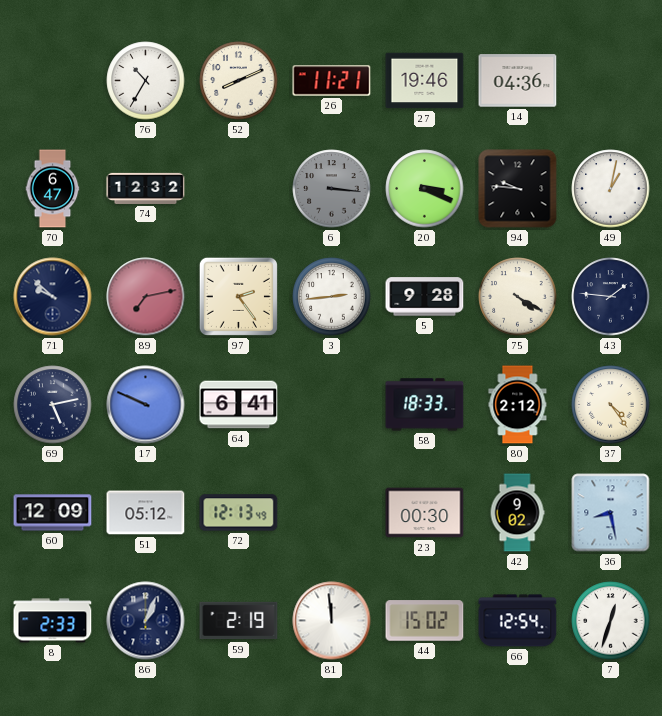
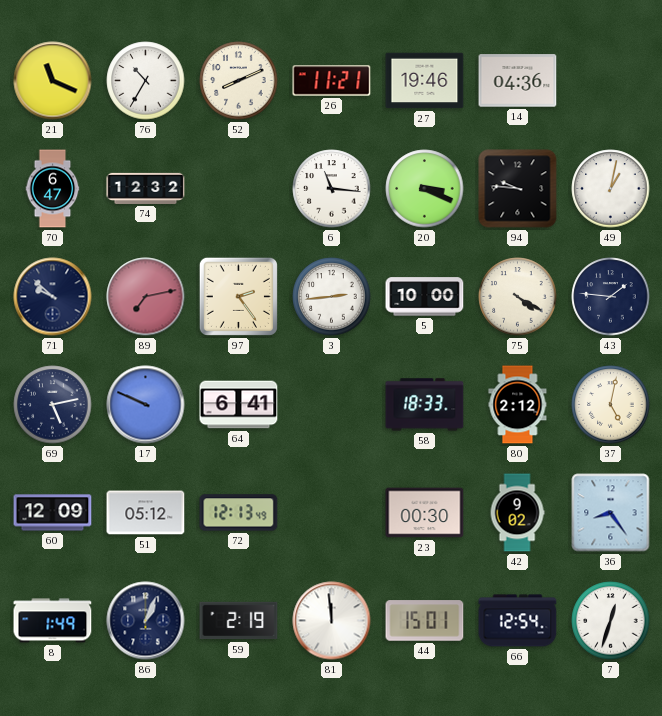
21: none -> 11:19 (53, 81)
6: 3:16 -> 11:16 (332, 189)
6 dial: grey -> white (332, 189)
5: 9:28 -> 10:00 (425, 297)
37: 4:24 -> 5:02 (611, 405)
36: 8:28 -> 8:24 (611, 513)
8: 2:33 -> 1:49 (53, 621)
44: 15:02 -> 15:01 (425, 621)
